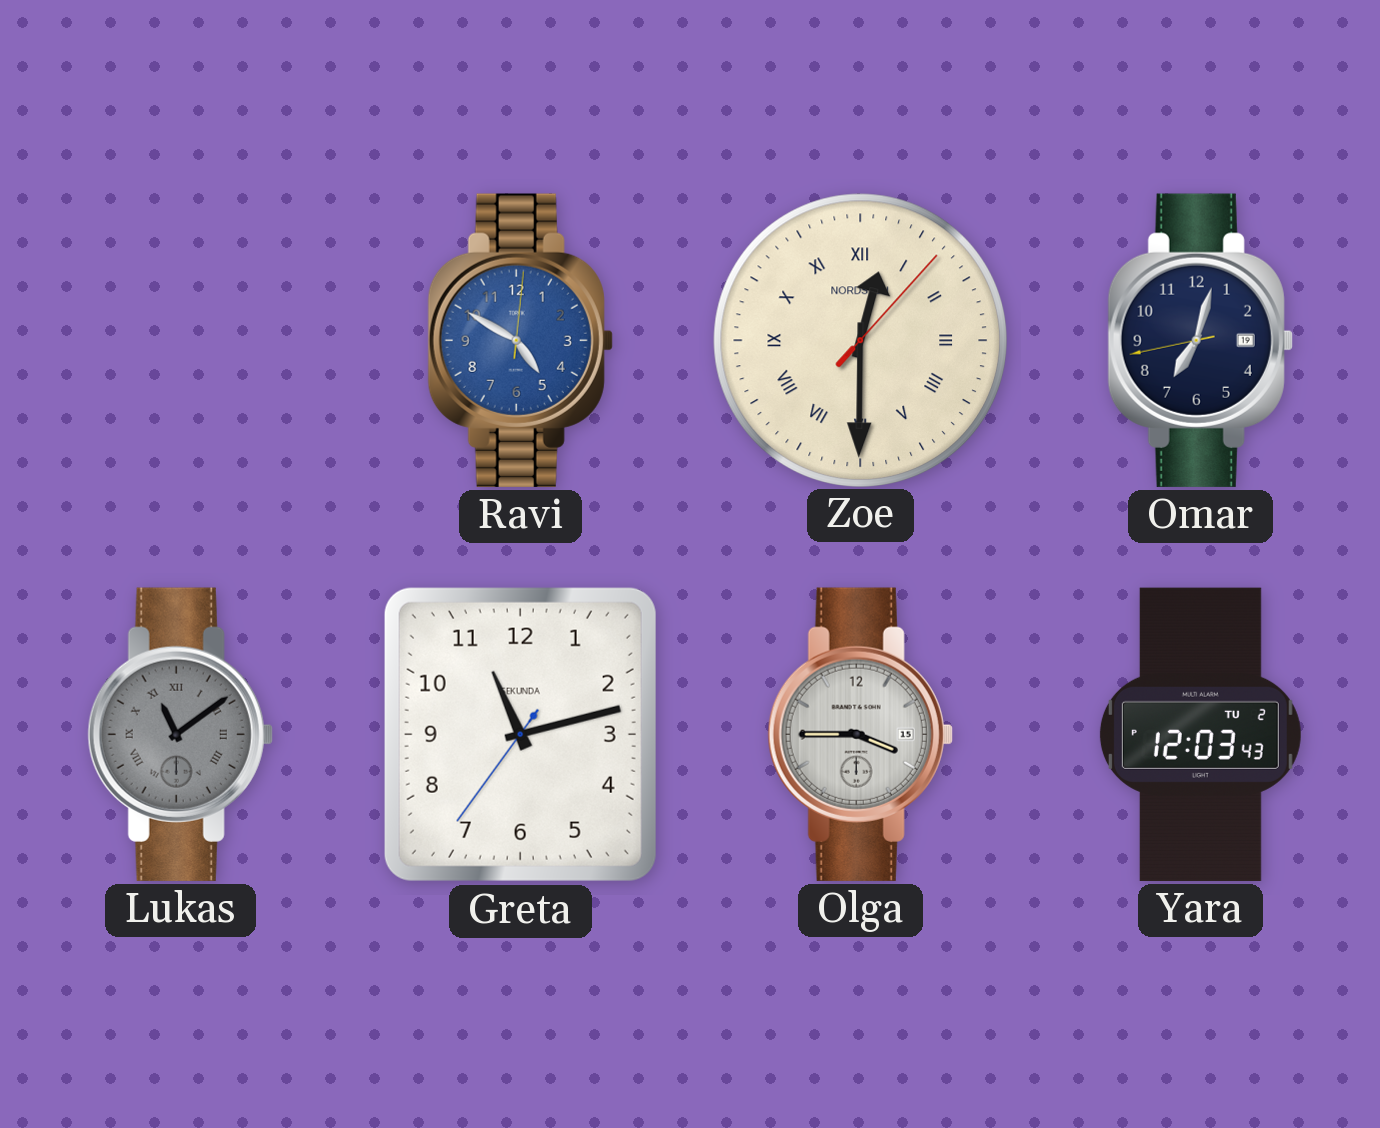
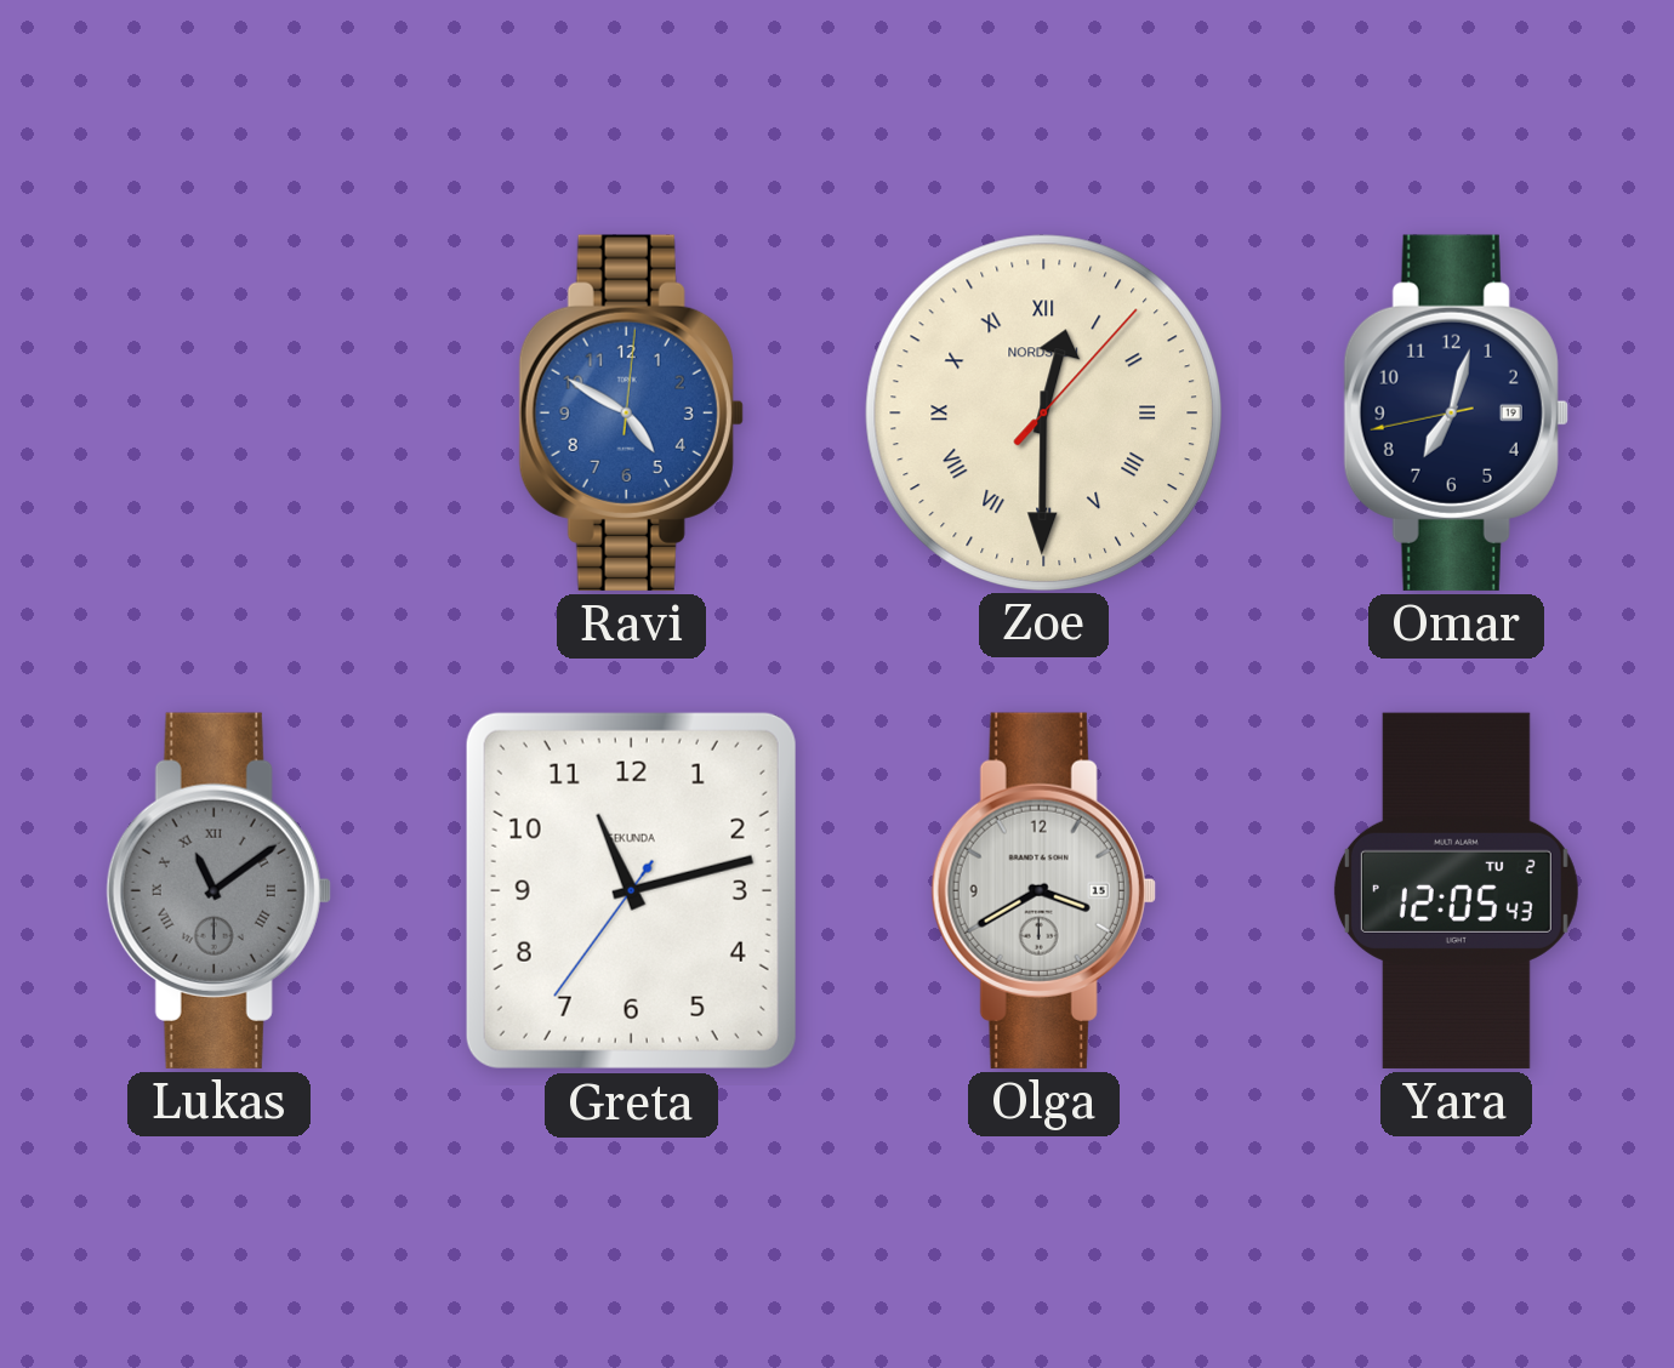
Olga: 3:45 -> 3:40 (1043, 890)
Yara: 12:03 -> 12:05 (1456, 890)
